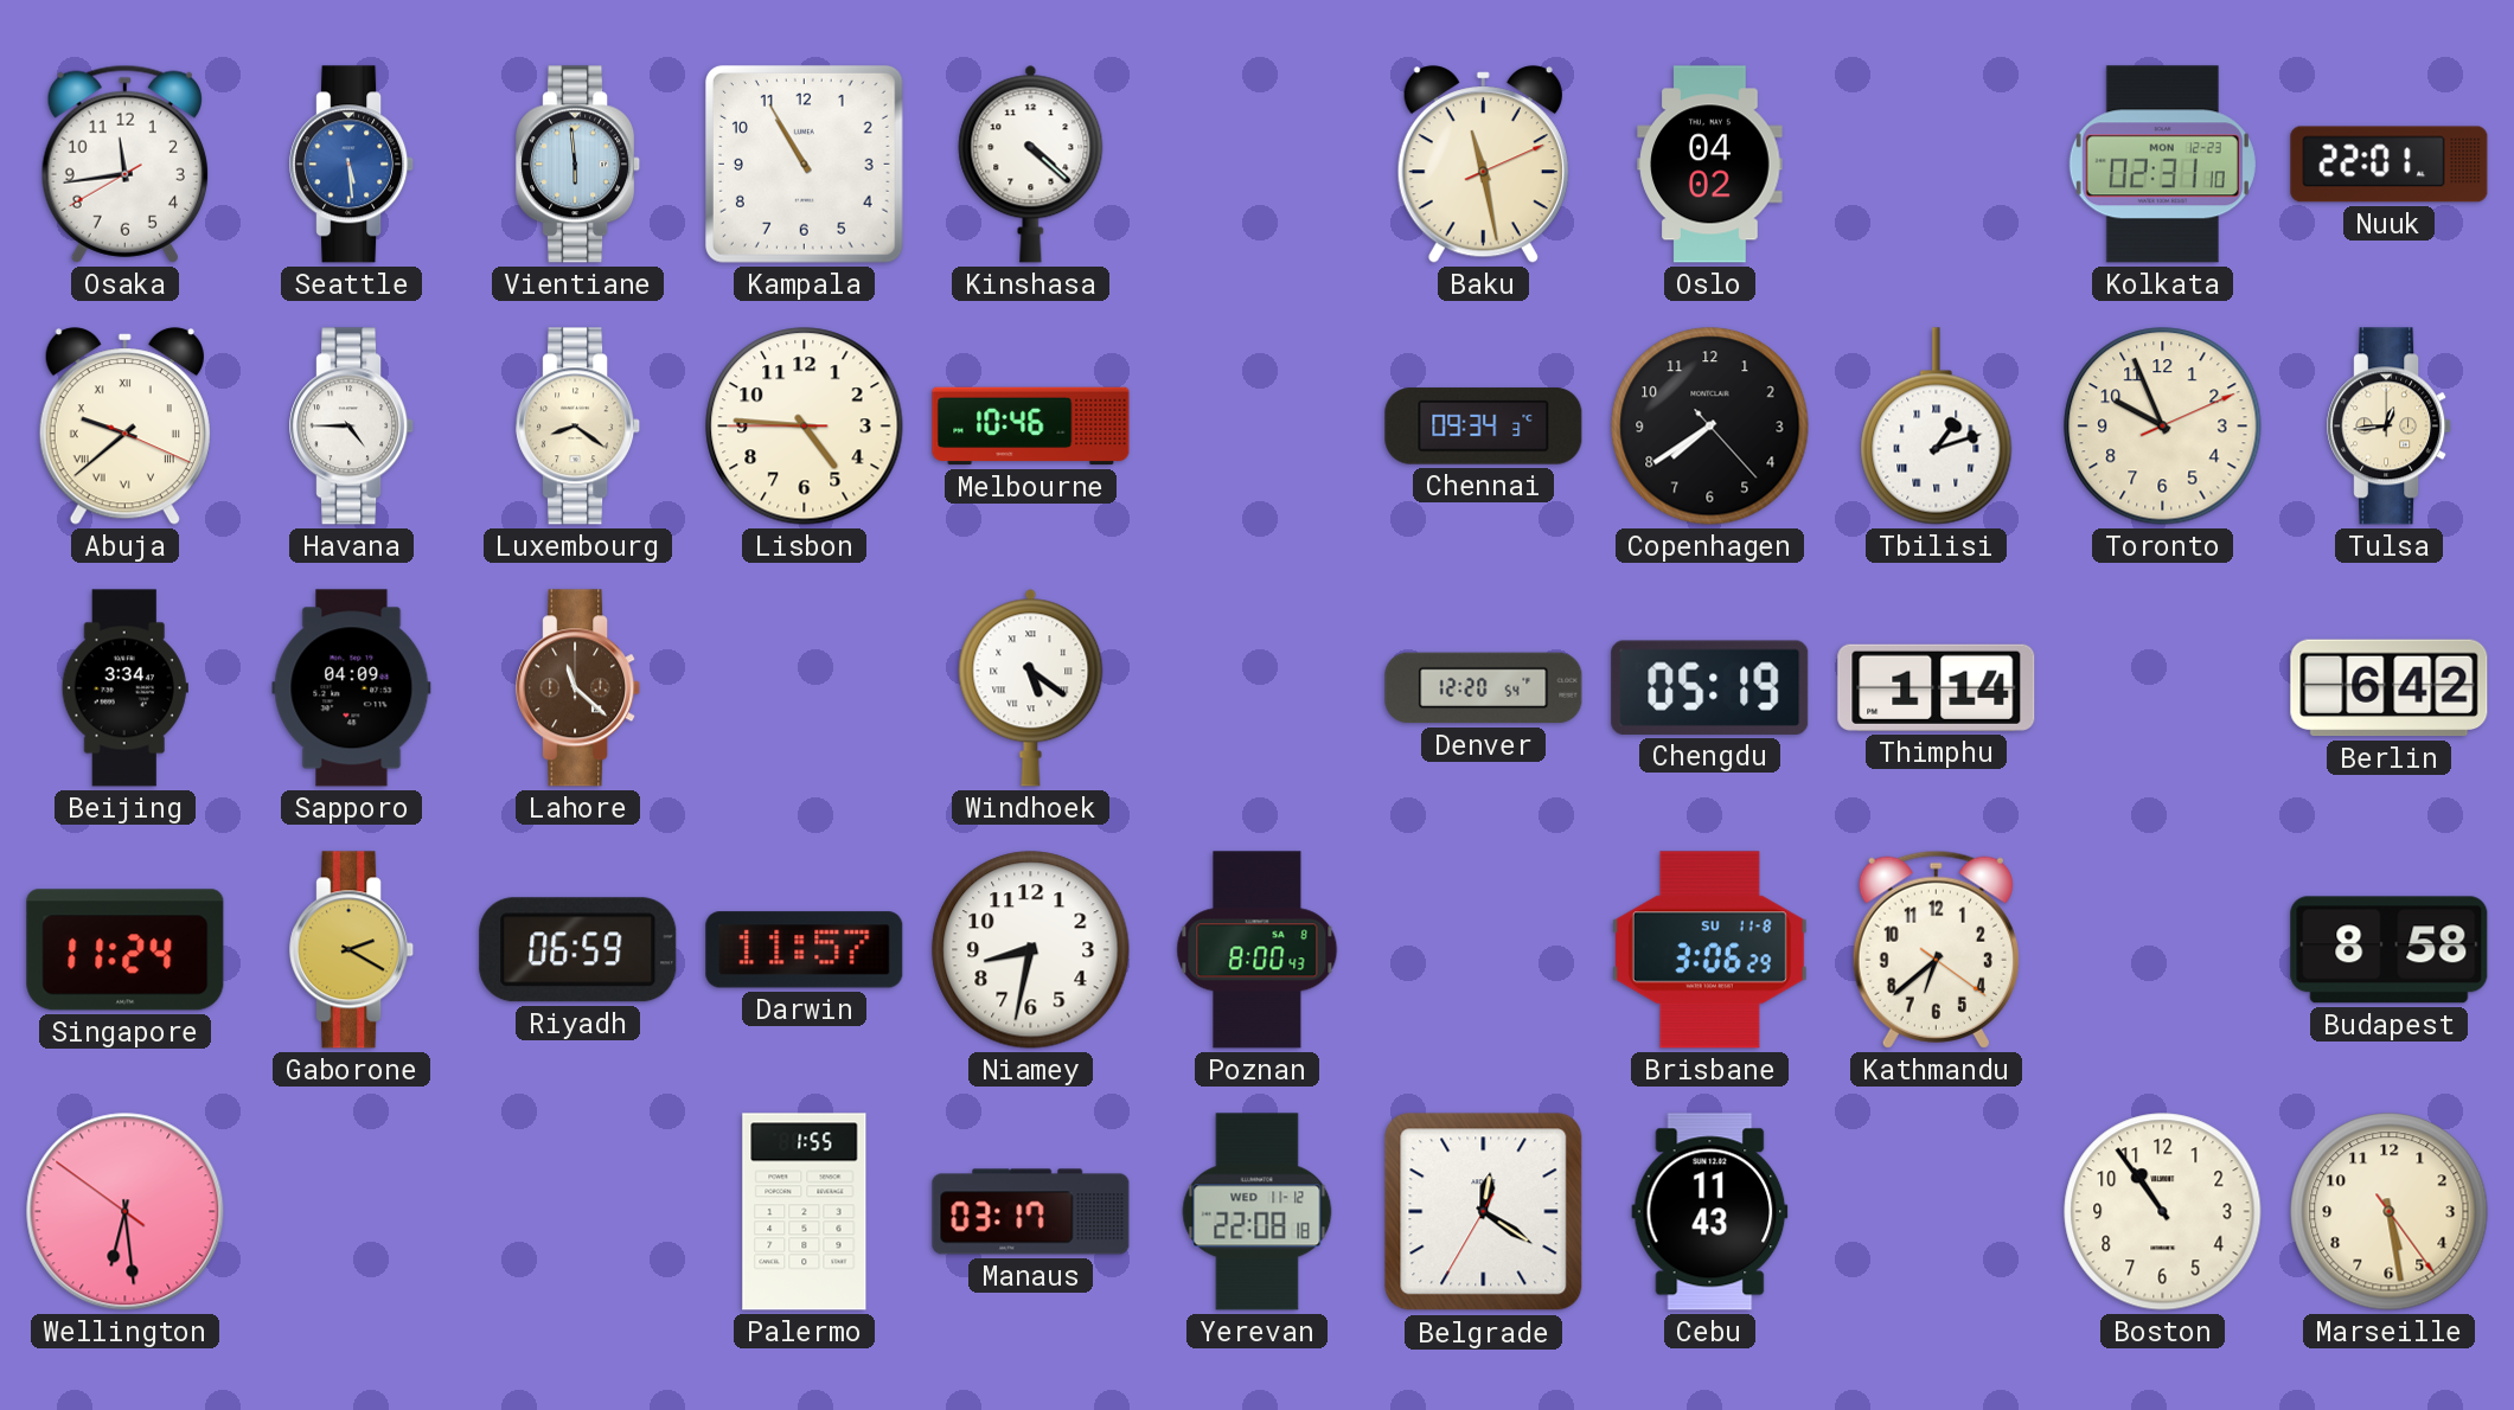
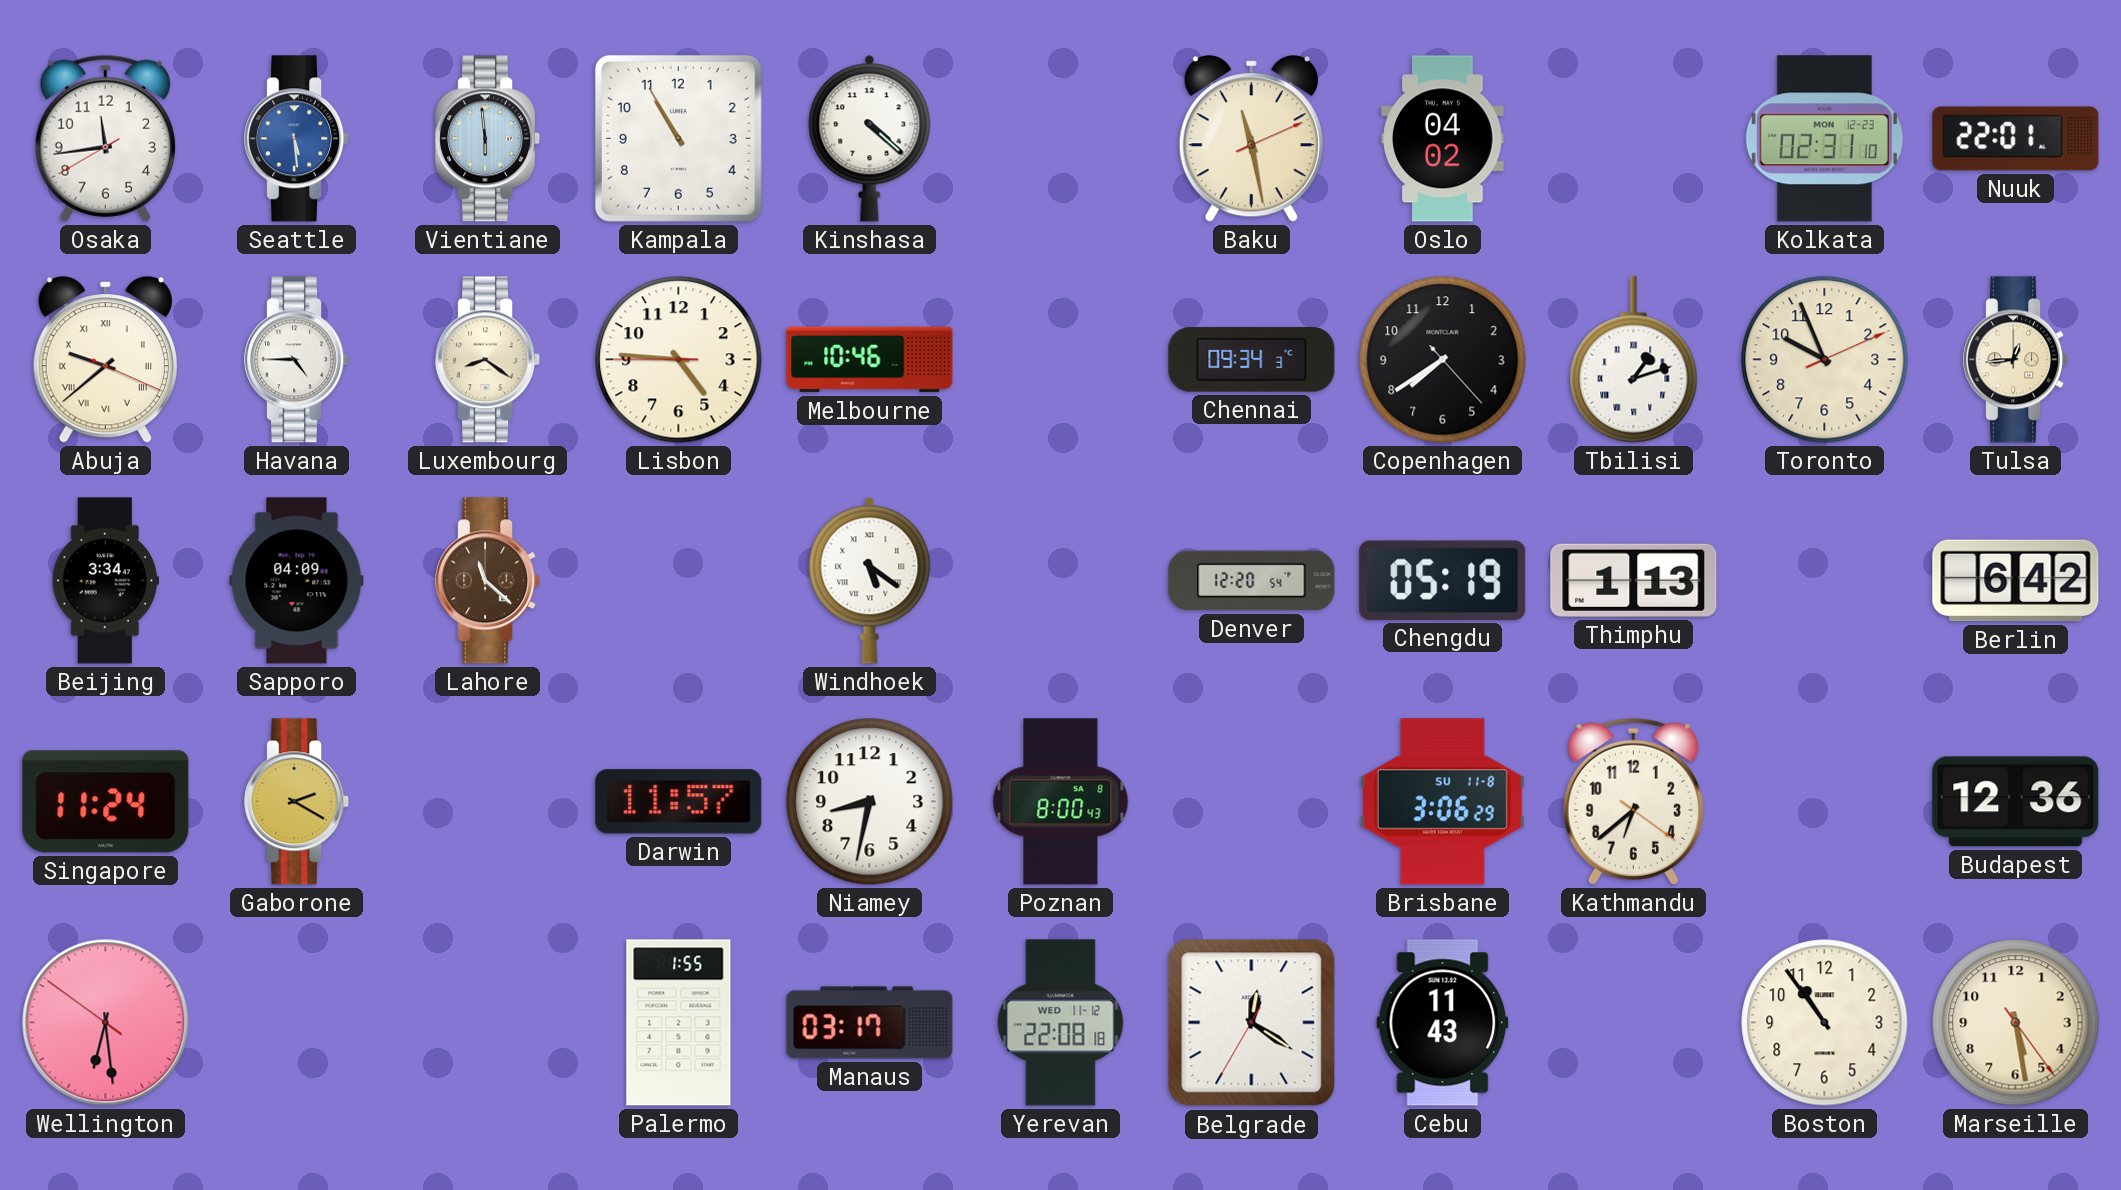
Thimphu: 1:14 -> 1:13 (1634, 580)
Riyadh: 06:59 -> none (578, 950)
Budapest: 8:58 -> 12:36 (2016, 802)
